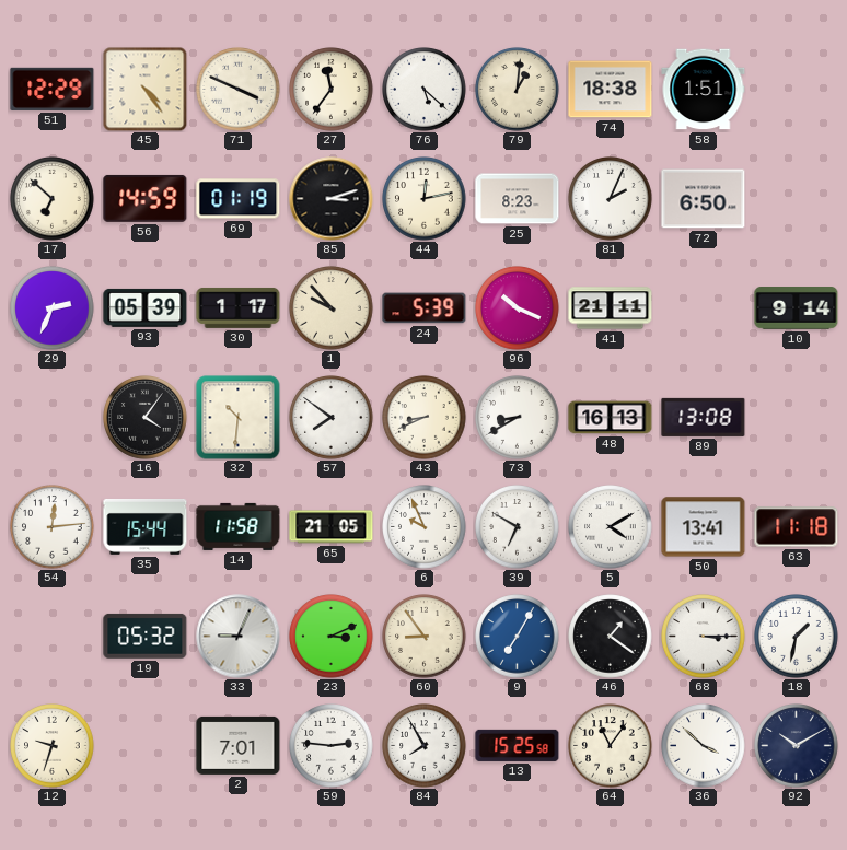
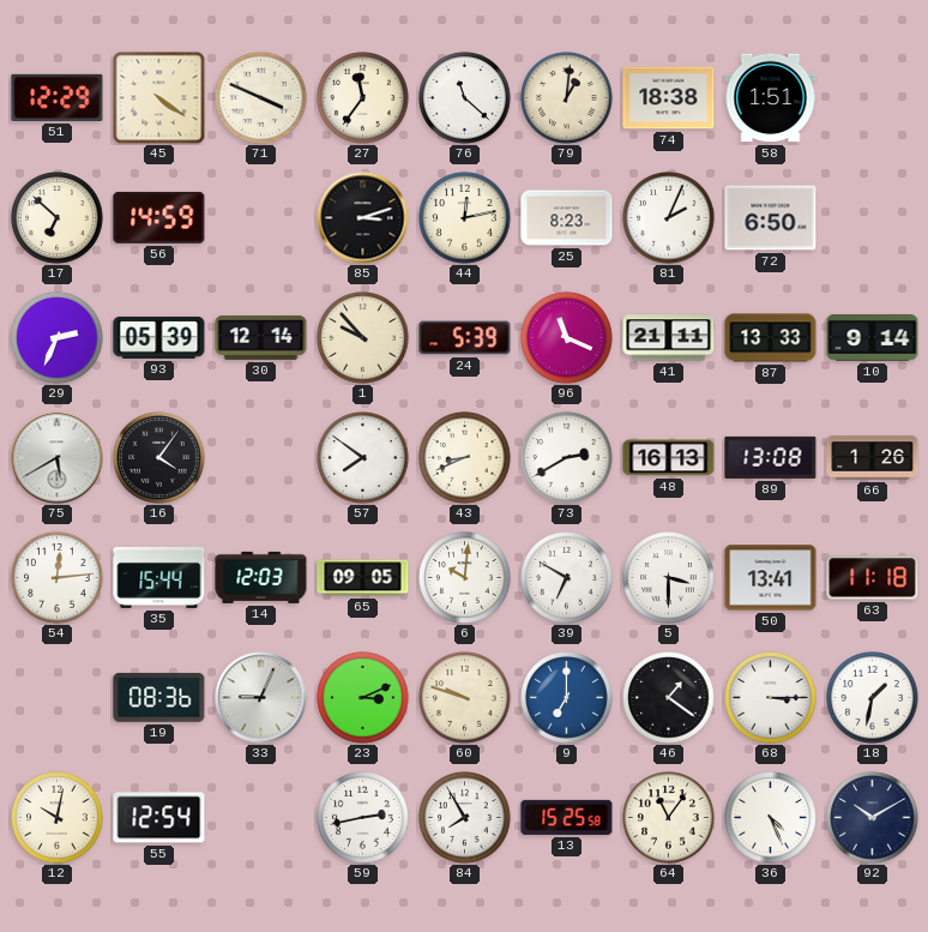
45: 4:24 -> 4:21 (158, 97)
76: 5:22 -> 11:22 (465, 98)
69: 01:19 -> none (239, 199)
30: 1:17 -> 12:14 (261, 338)
96: 10:19 -> 11:19 (567, 338)
87: none -> 13:33 (771, 338)
75: none -> 5:40 (58, 458)
32: 10:31 -> none (239, 418)
73: 8:40 -> 2:40 (567, 458)
66: none -> 1:26 (873, 458)
14: 11:58 -> 12:03 (261, 577)
65: 21:05 -> 09:05 (363, 578)
6: 9:56 -> 10:01 (465, 578)
5: 4:10 -> 3:30 (669, 578)
19: 05:32 -> 08:36 (159, 697)
60: 8:54 -> 9:48 (465, 698)
9: 7:05 -> 7:00 (567, 698)
12: 9:33 -> 10:02 (58, 818)
55: none -> 12:54 (159, 818)
2: 7:01 -> none (239, 745)
59: 2:46 -> 2:43 (363, 818)
36: 3:52 -> 4:26 (771, 818)
